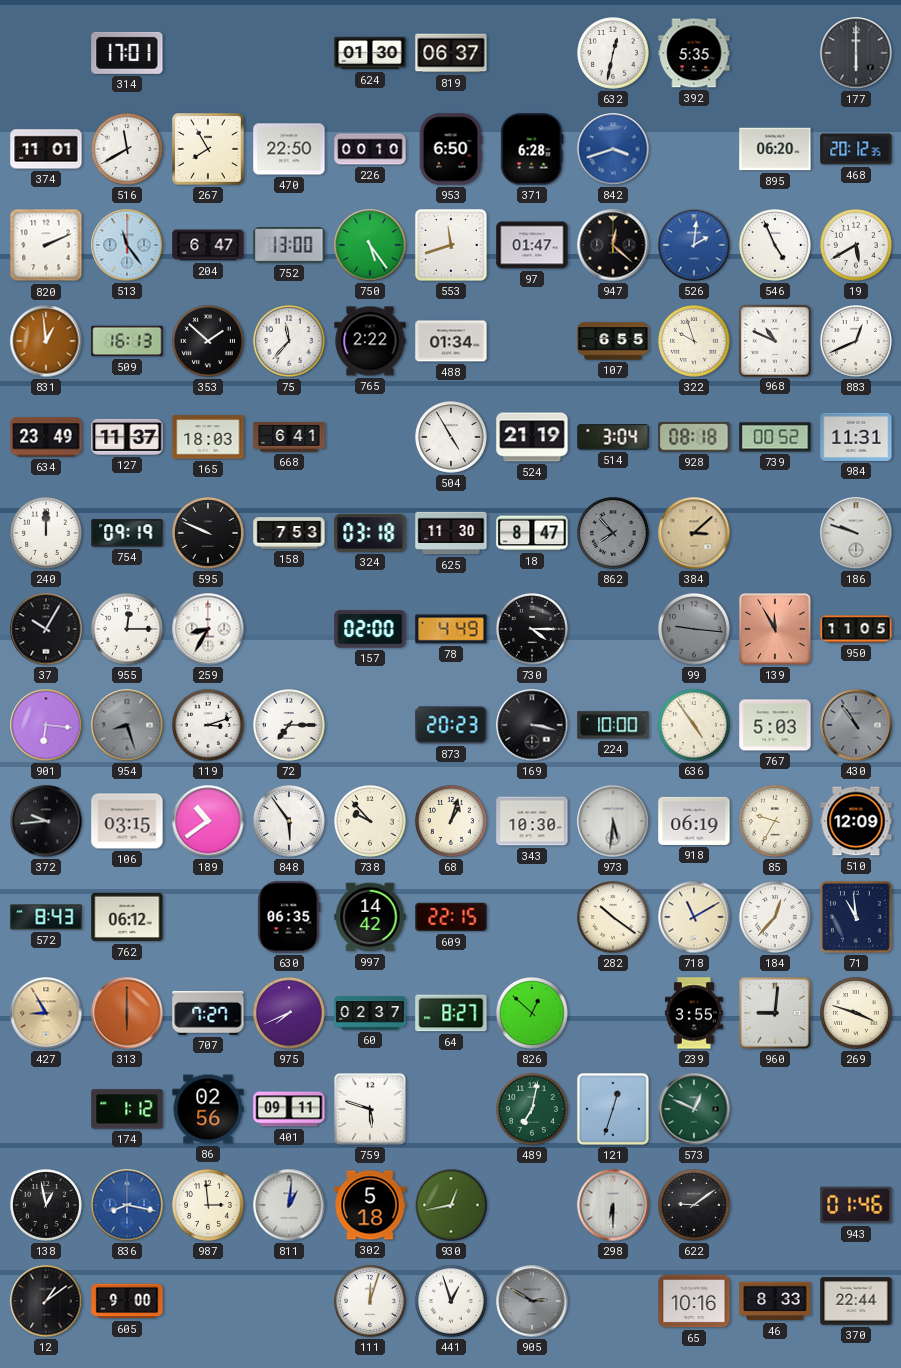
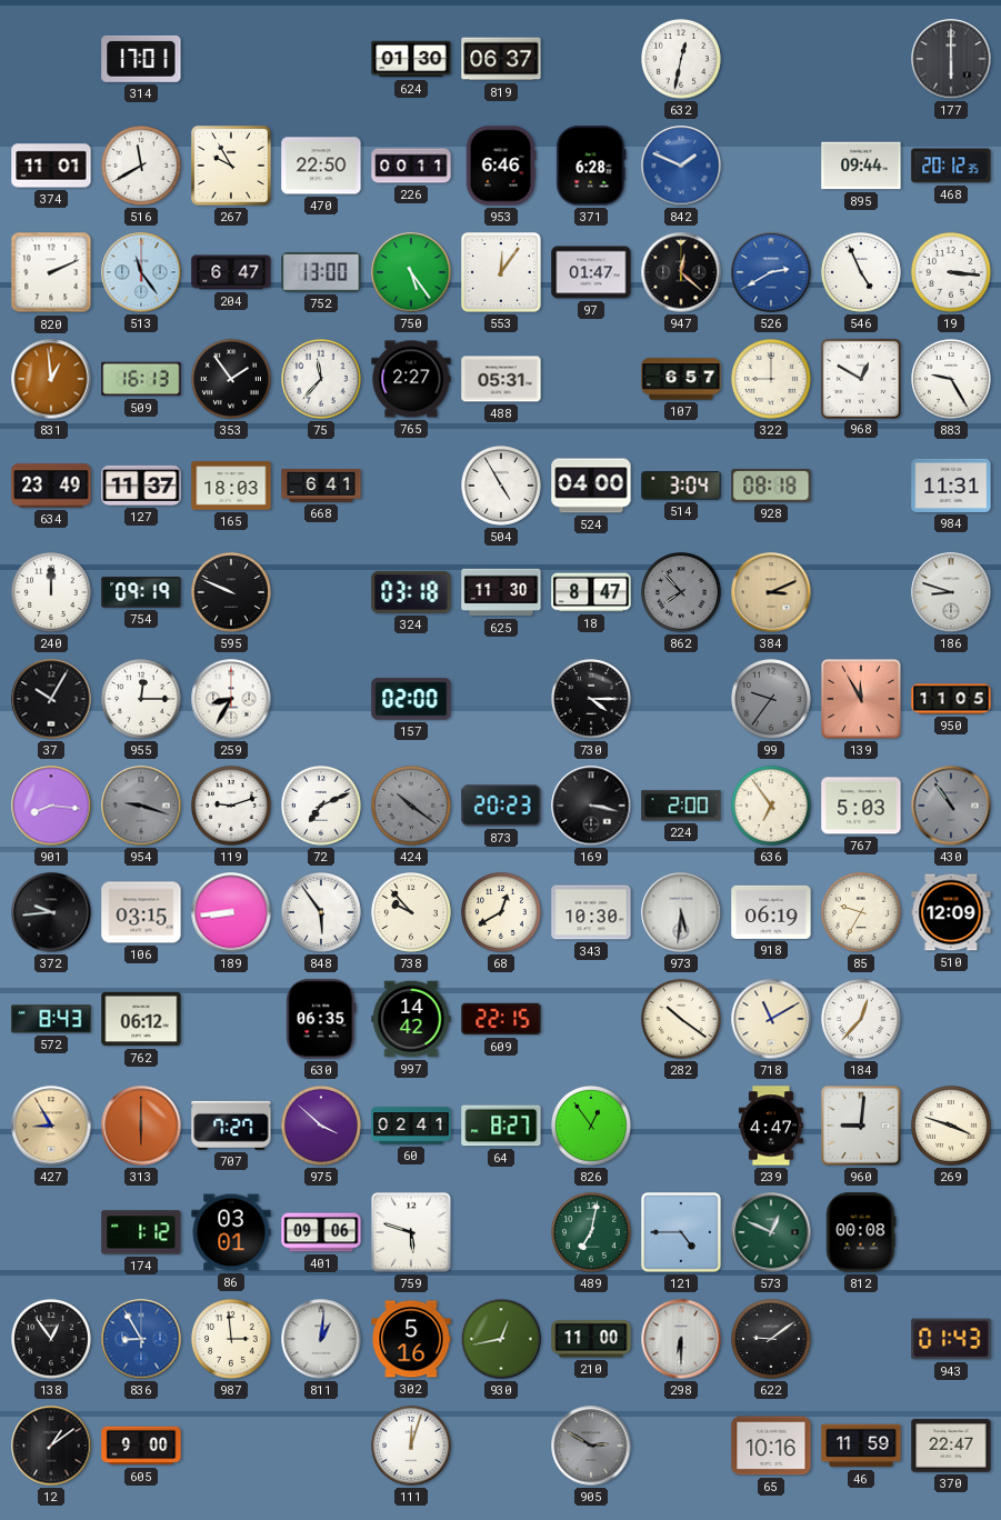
392: 5:35 -> none (694, 53)
267: 7:55 -> 9:55 (232, 167)
226: 00:10 -> 00:11 (411, 166)
953: 6:50 -> 6:46 (501, 166)
842: 3:42 -> 1:49 (681, 166)
895: 06:20 -> 09:44 (861, 166)
553: 11:42 -> 12:06 (502, 273)
526: 2:01 -> 2:40 (771, 272)
19: 5:40 -> 3:16 (952, 273)
353: 1:52 -> 1:54 (232, 380)
765: 2:22 -> 2:27 (411, 379)
488: 01:34 -> 05:31 (501, 379)
107: 6:55 -> 6:57 (681, 379)
322: 9:57 -> 9:00 (772, 380)
968: 10:49 -> 12:50 (860, 378)
883: 12:41 -> 9:25 (952, 380)
524: 21:19 -> 04:00 (591, 486)
739: 00:52 -> none (775, 437)
158: 7:53 -> none (289, 533)
384: 3:08 -> 3:11 (771, 592)
186: 9:48 -> 8:48 (951, 592)
78: 4:49 -> none (451, 629)
99: 9:16 -> 9:36 (772, 700)
901: 6:16 -> 8:16 (51, 806)
954: 8:27 -> 9:18 (141, 806)
119: 3:12 -> 9:12 (232, 807)
72: 7:15 -> 7:11 (322, 807)
424: none -> 10:21 (412, 807)
224: 10:00 -> 2:00 (681, 806)
636: 4:54 -> 6:54 (772, 807)
189: 10:39 -> 8:44 (231, 912)
68: 1:03 -> 12:40 (502, 913)
71: 10:59 -> none (857, 918)
975: 7:41 -> 3:52 (322, 1127)
60: 02:37 -> 02:41 (411, 1126)
826: 12:52 -> 12:54 (592, 1127)
239: 3:55 -> 4:47 (771, 1126)
86: 02:56 -> 03:01 (231, 1232)
401: 09:11 -> 09:06 (321, 1232)
121: 12:33 -> 4:45 (682, 1233)
812: none -> 00:08 (861, 1232)
138: 12:58 -> 12:54 (52, 1340)
836: 8:17 -> 8:55 (141, 1339)
302: 5:18 -> 5:16 (411, 1339)
210: none -> 11:00 (591, 1339)
943: 01:46 -> 01:43 (951, 1339)
441: 12:57 -> none (452, 1302)
46: 8:33 -> 11:59 (861, 1446)
370: 22:44 -> 22:47 (951, 1446)
